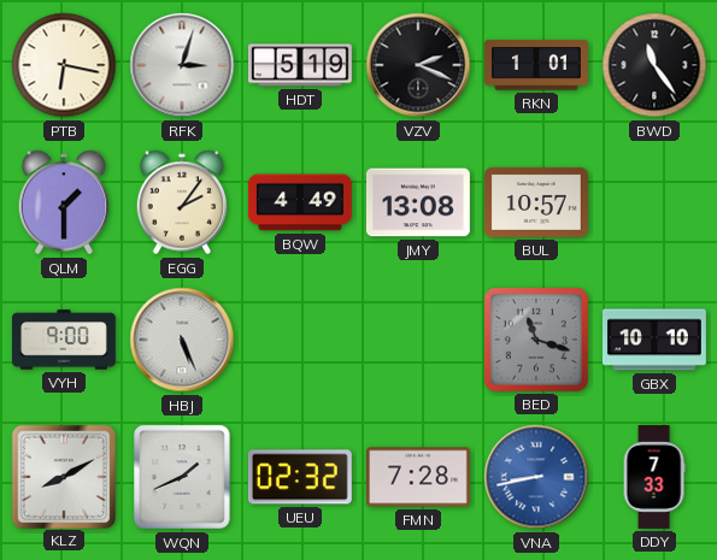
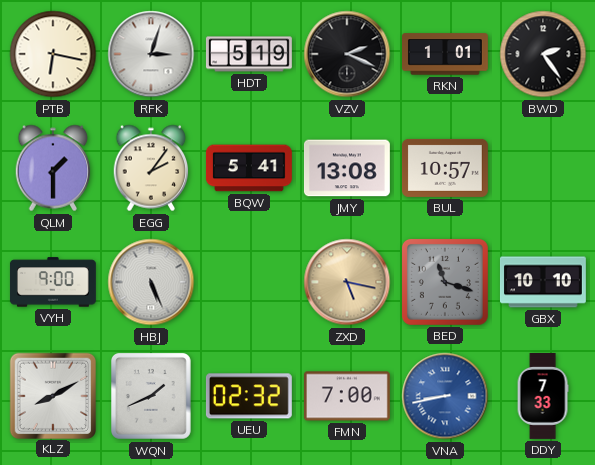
BWD: 11:24 -> 2:24 (543, 54)
BQW: 4:49 -> 5:41 (249, 168)
ZXD: none -> 5:17 (347, 282)
FMN: 7:28 -> 7:00 (347, 396)
